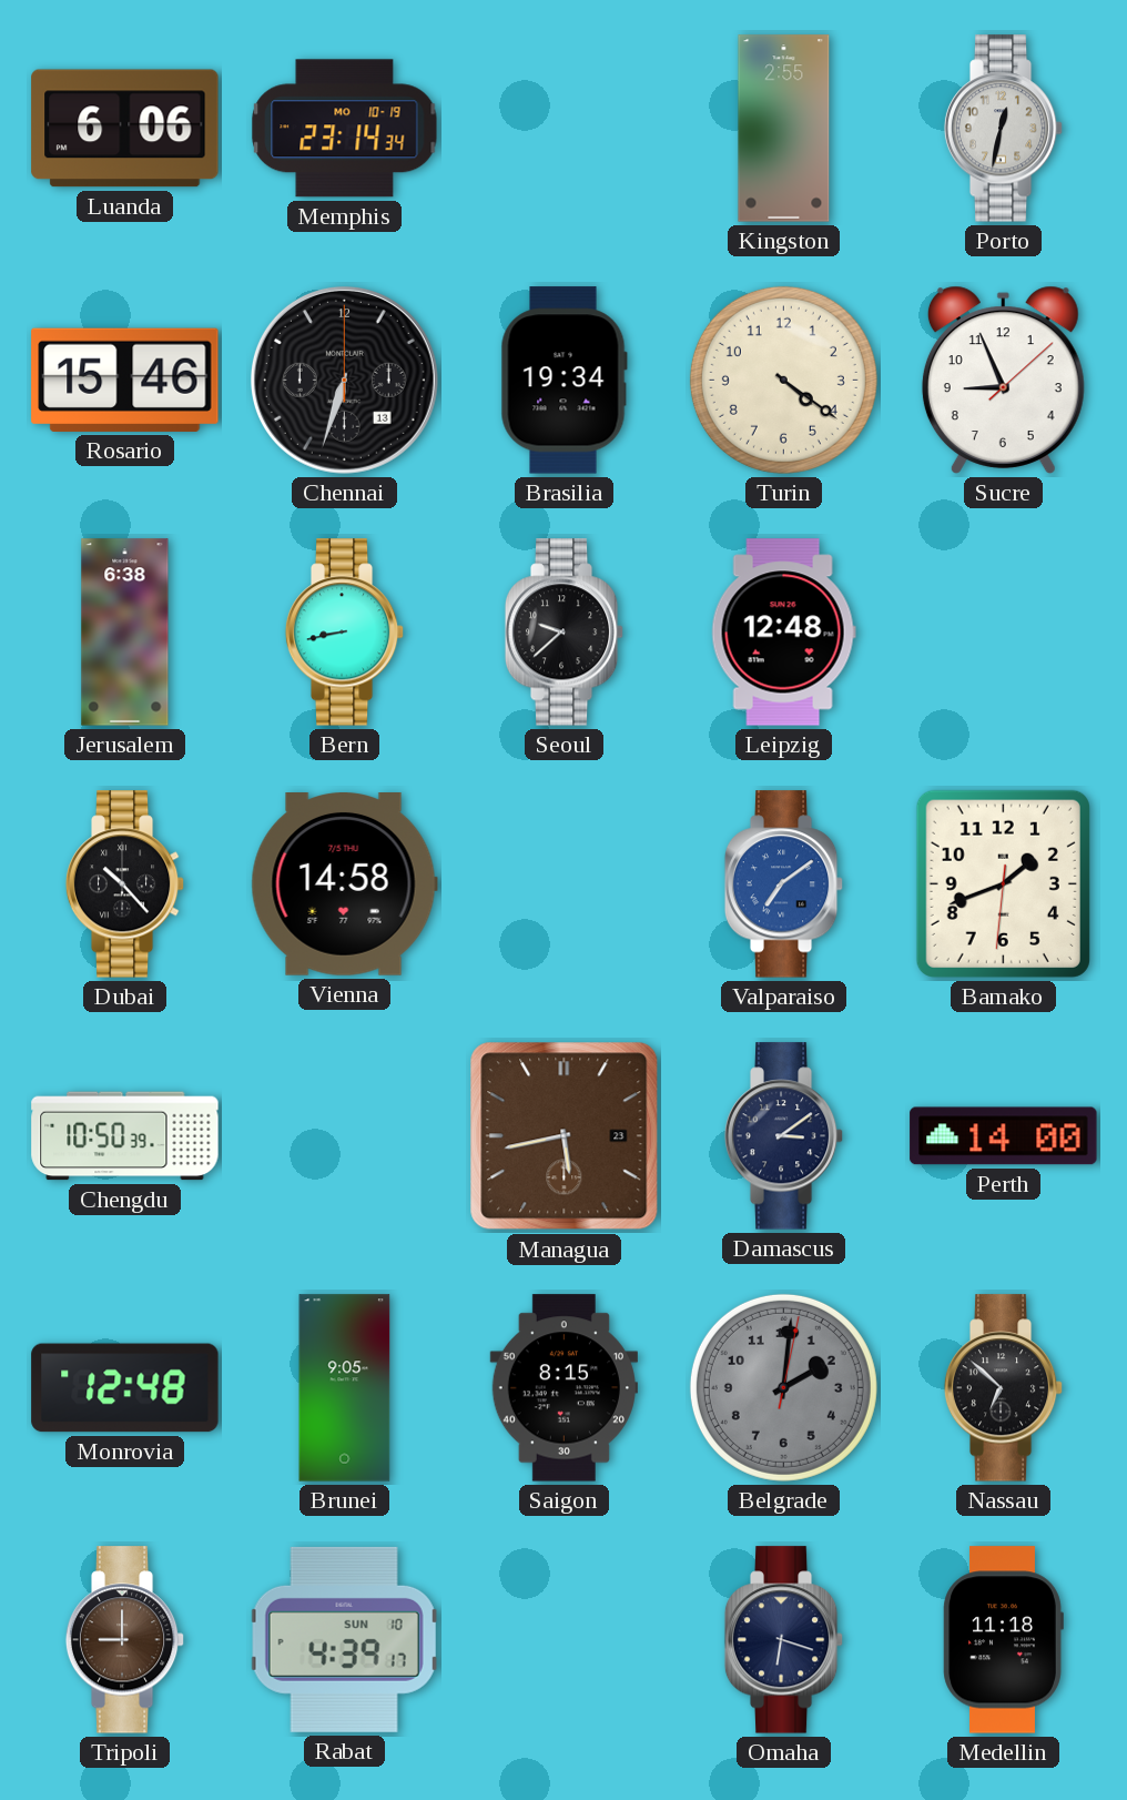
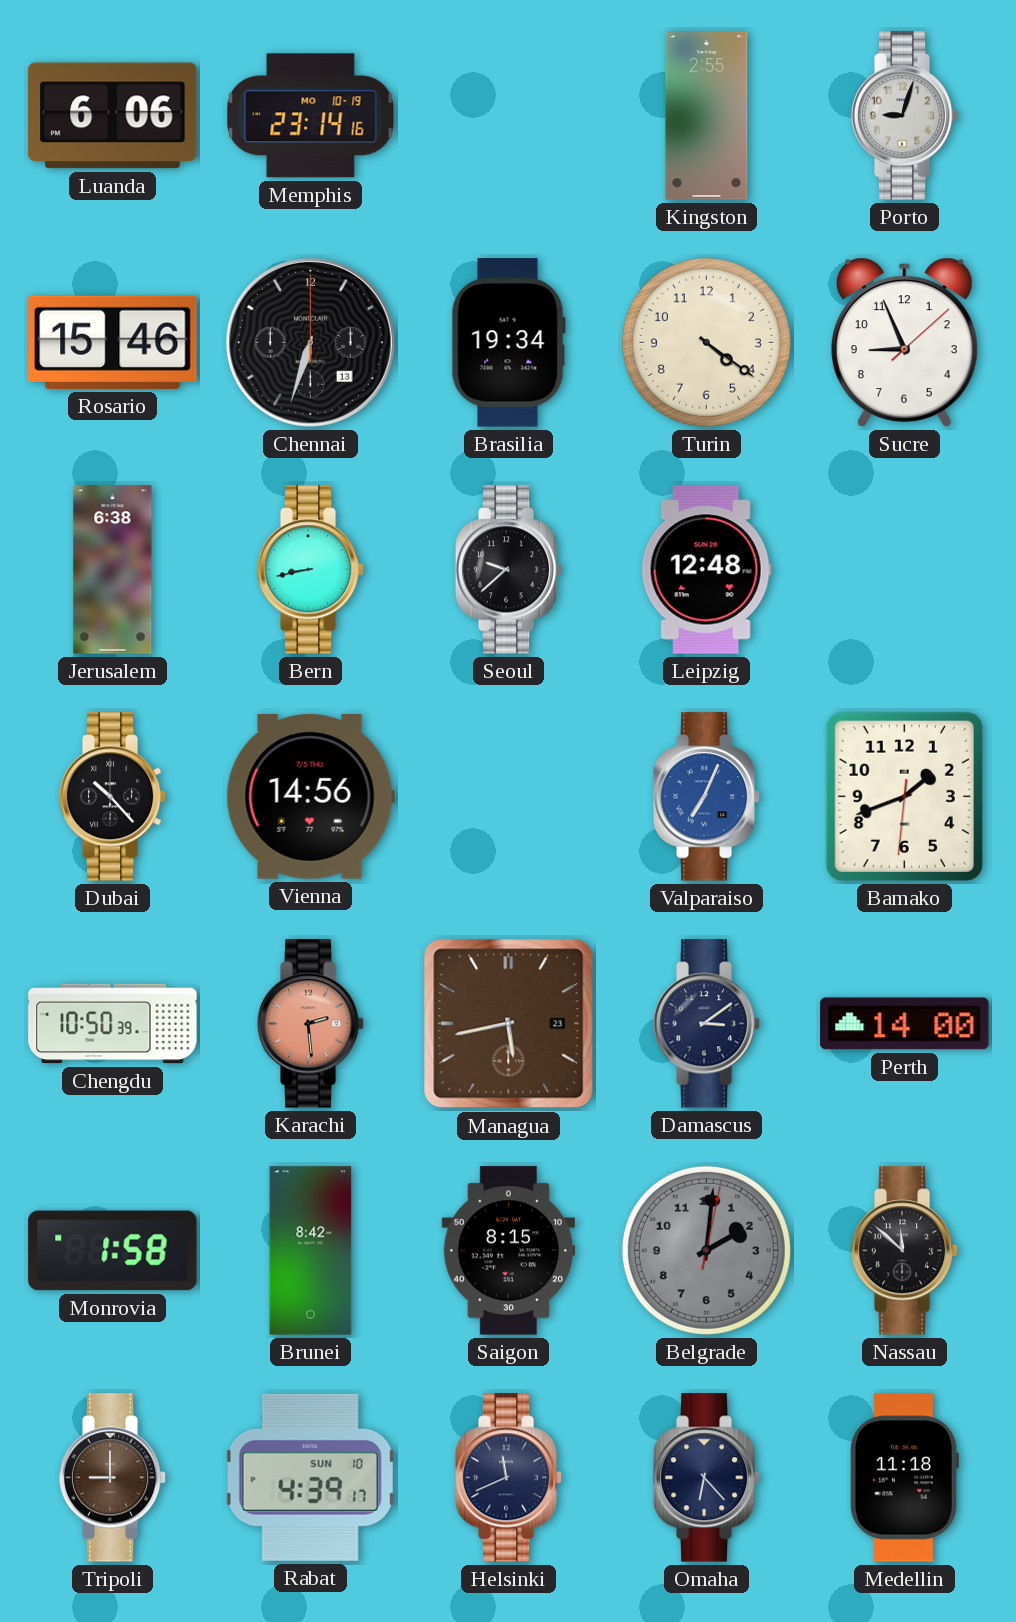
Memphis: 23:14:34 -> 23:14:16 (311, 116)
Porto: 12:32 -> 9:03 (905, 116)
Vienna: 14:58 -> 14:56 (310, 797)
Valparaiso: 7:09 -> 7:04 (707, 797)
Karachi: none -> 2:29 (311, 1024)
Monrovia: 12:48 -> 1:58 (113, 1251)
Brunei: 9:05 -> 8:42 (311, 1251)
Nassau: 6:52 -> 11:52 (905, 1251)
Helsinki: none -> 11:41 (509, 1478)
Omaha: 6:18 -> 6:23 (707, 1478)
